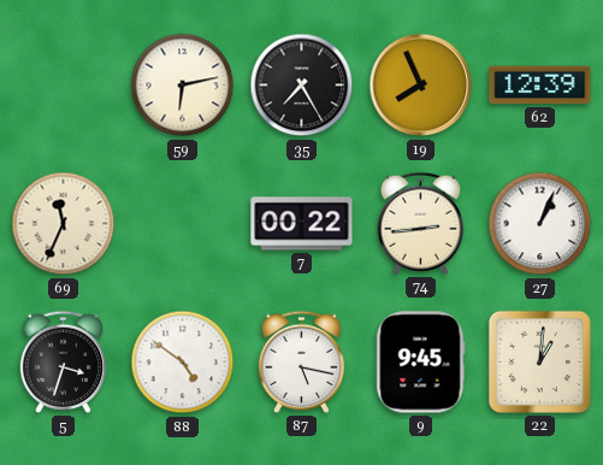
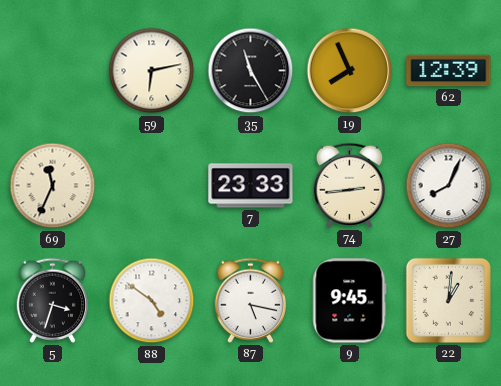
35: 7:25 -> 11:25 (251, 71)
7: 00:22 -> 23:33 (251, 186)
27: 1:04 -> 8:04 (449, 186)
